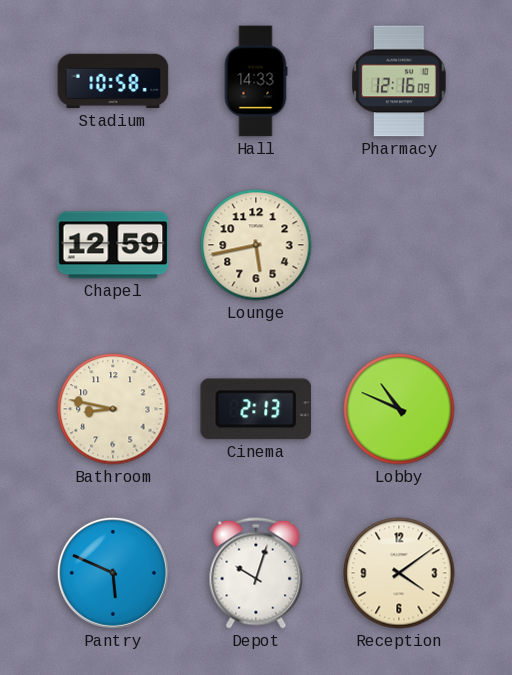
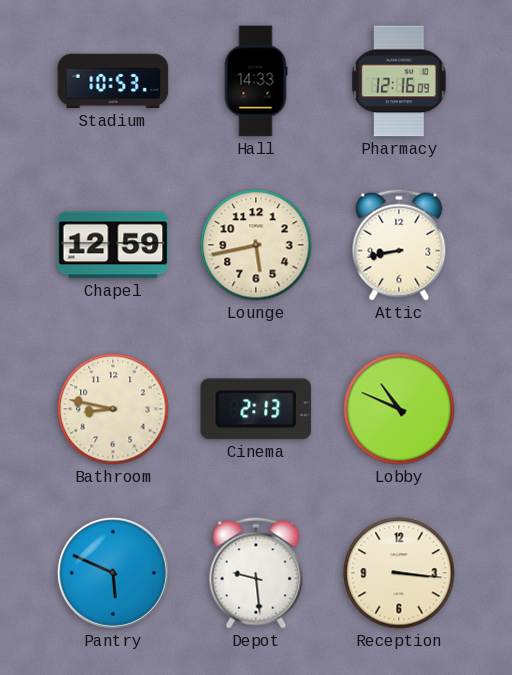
Stadium: 10:58 -> 10:53 (113, 81)
Attic: none -> 8:43 (399, 245)
Depot: 10:03 -> 9:29 (256, 573)
Reception: 4:09 -> 3:16 (399, 573)
